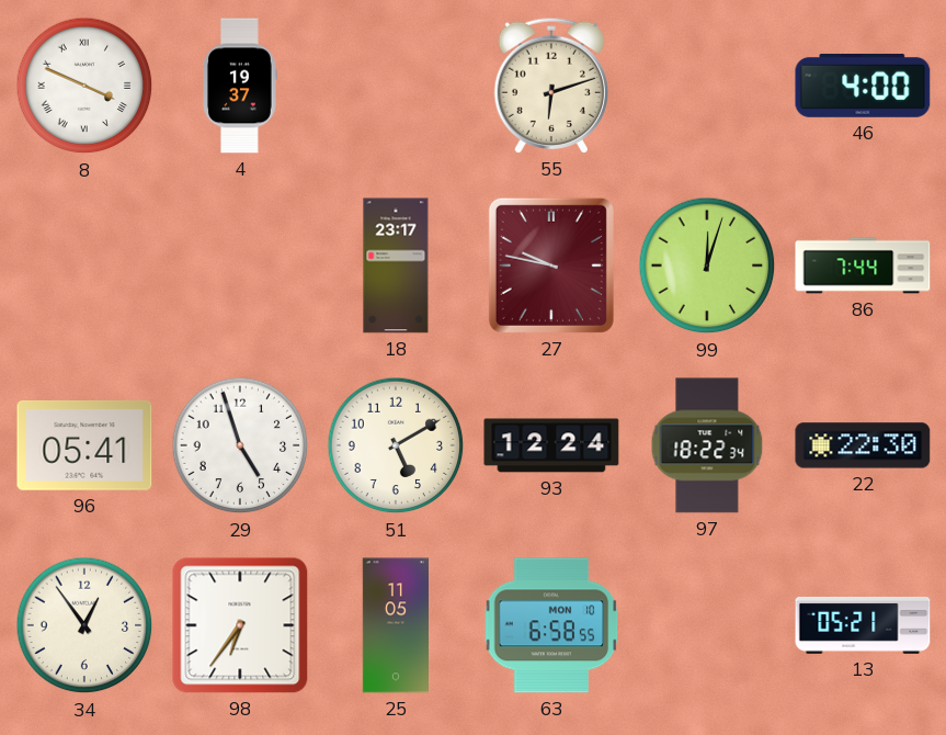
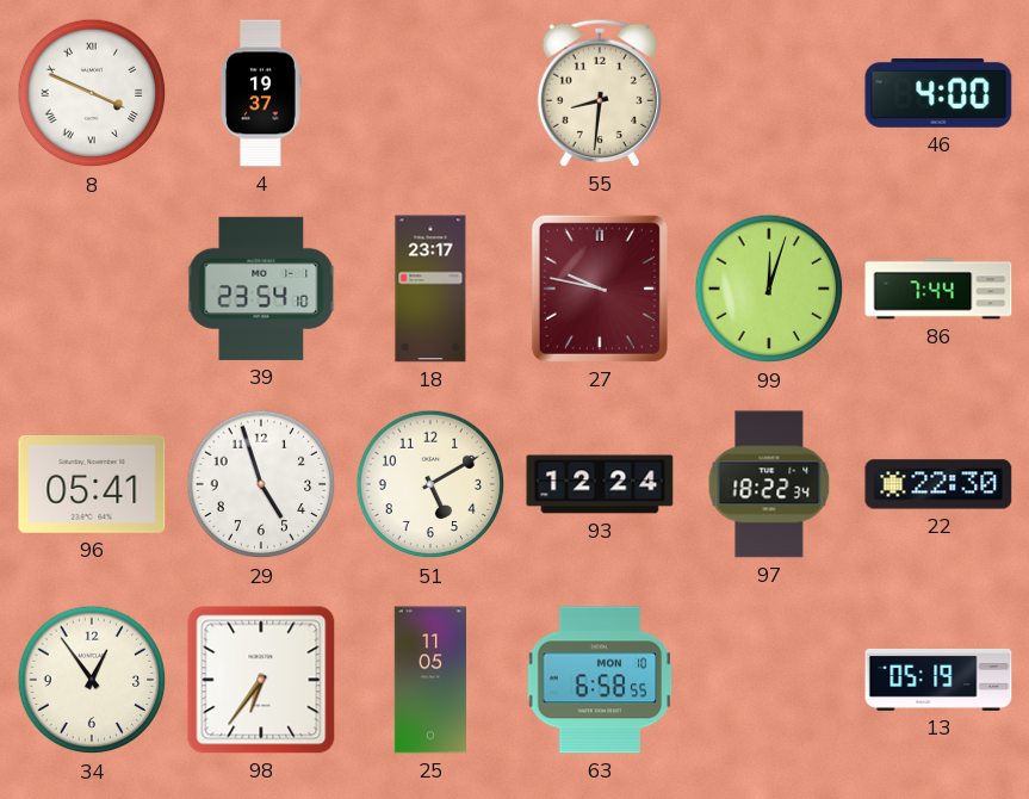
55: 6:12 -> 8:31 (600, 93)
39: none -> 23:54 (261, 289)
13: 05:21 -> 05:19 (938, 680)
